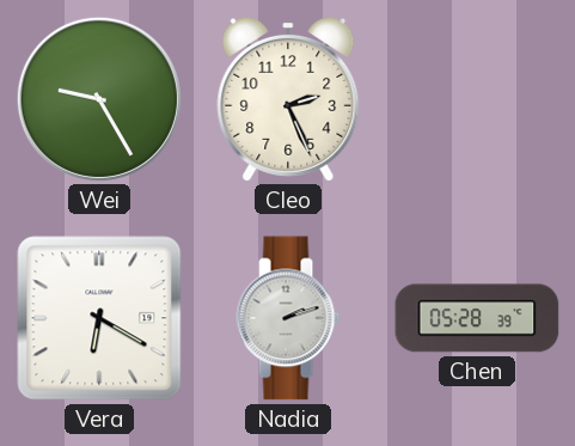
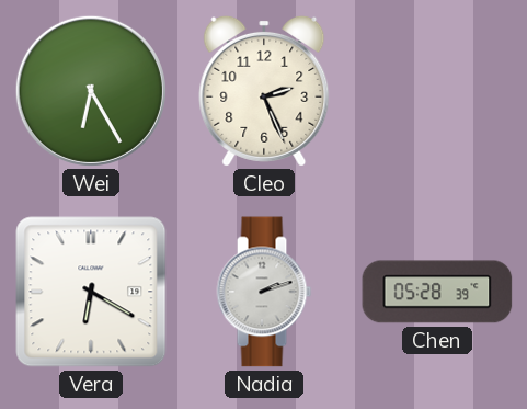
Wei: 9:25 -> 6:25 (91, 91)
